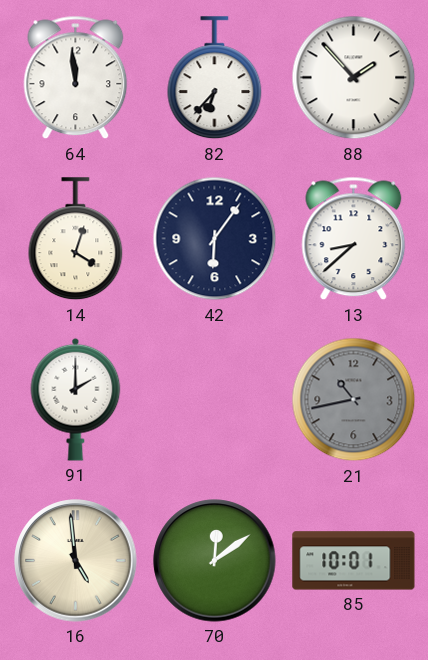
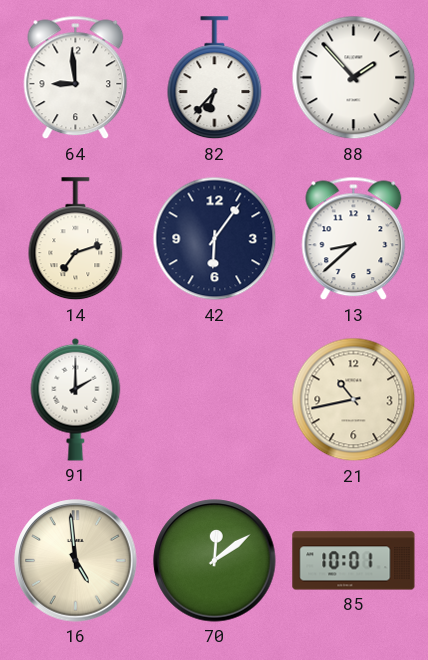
64: 11:59 -> 8:59 (76, 78)
14: 4:03 -> 7:12 (76, 239)
21 dial: grey -> cream (354, 400)
